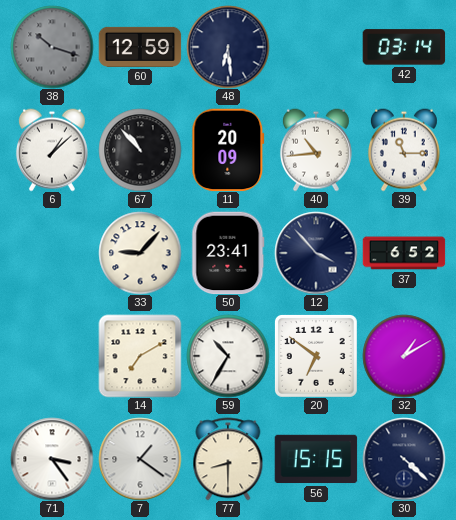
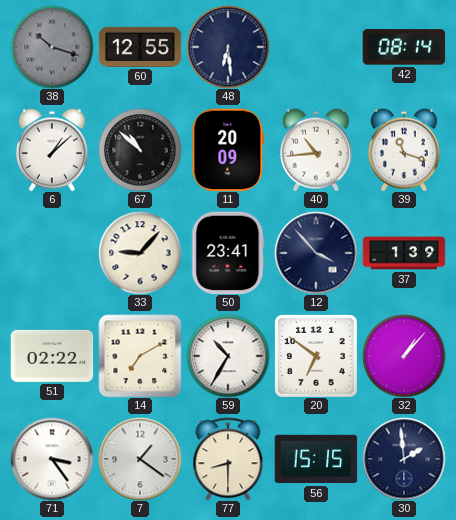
60: 12:59 -> 12:55 (140, 47)
42: 03:14 -> 08:14 (404, 47)
67: 10:53 -> 10:52 (140, 150)
39: 11:15 -> 11:18 (404, 150)
37: 6:52 -> 1:39 (404, 253)
51: none -> 02:22 (52, 356)
32: 1:10 -> 1:07 (404, 356)
30: 4:22 -> 1:59 (404, 459)
